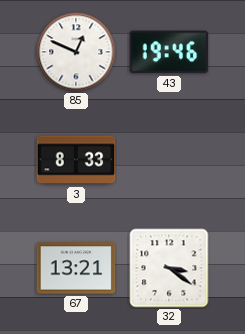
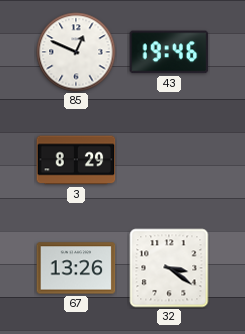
3: 8:33 -> 8:29 (76, 160)
67: 13:21 -> 13:26 (76, 268)
